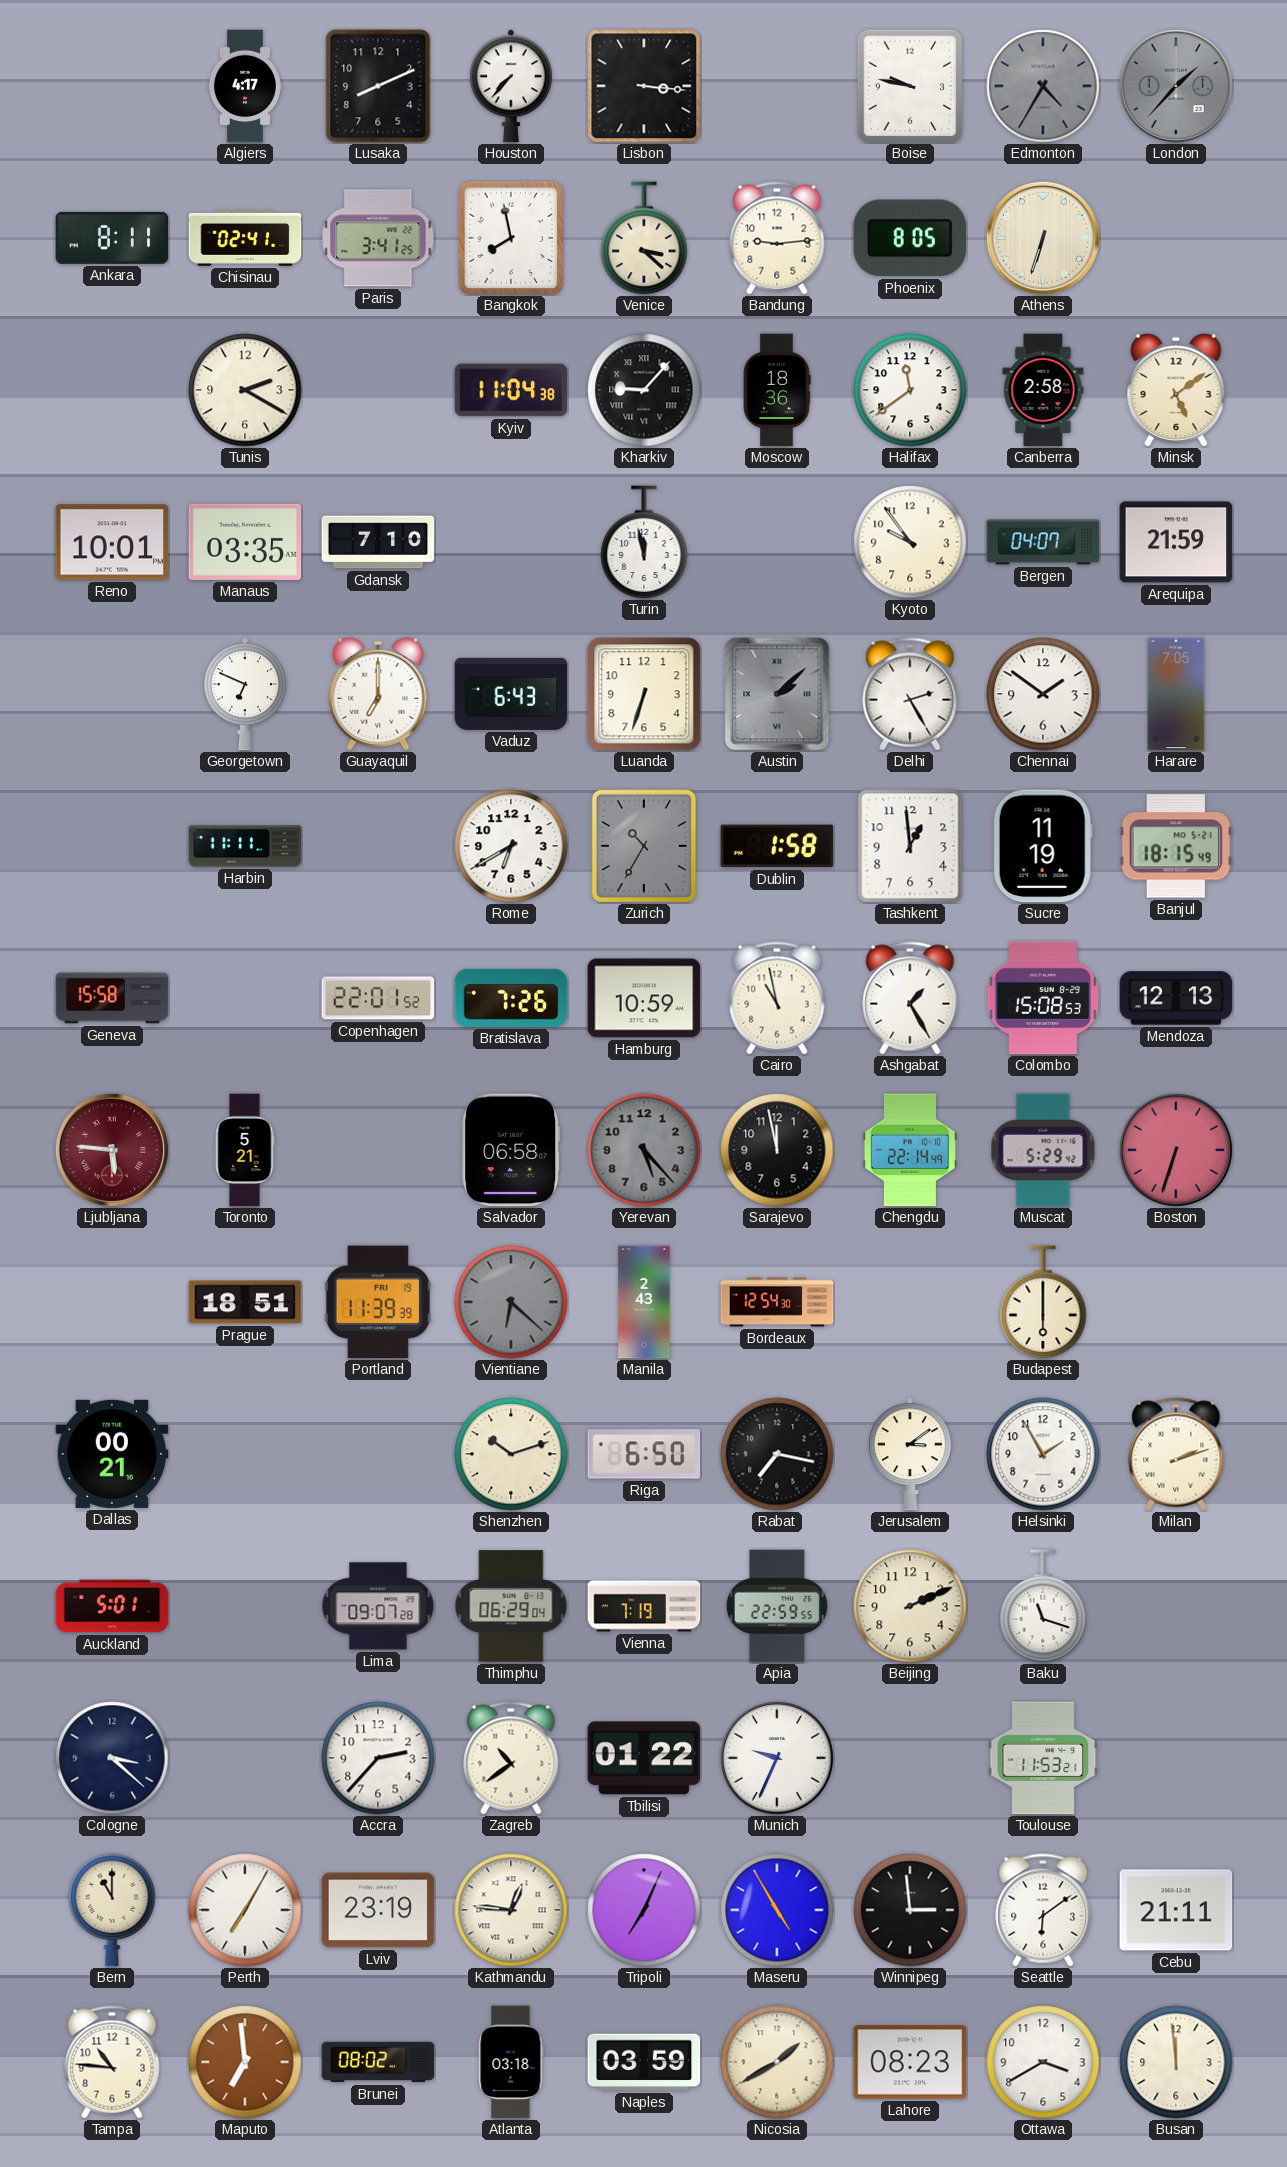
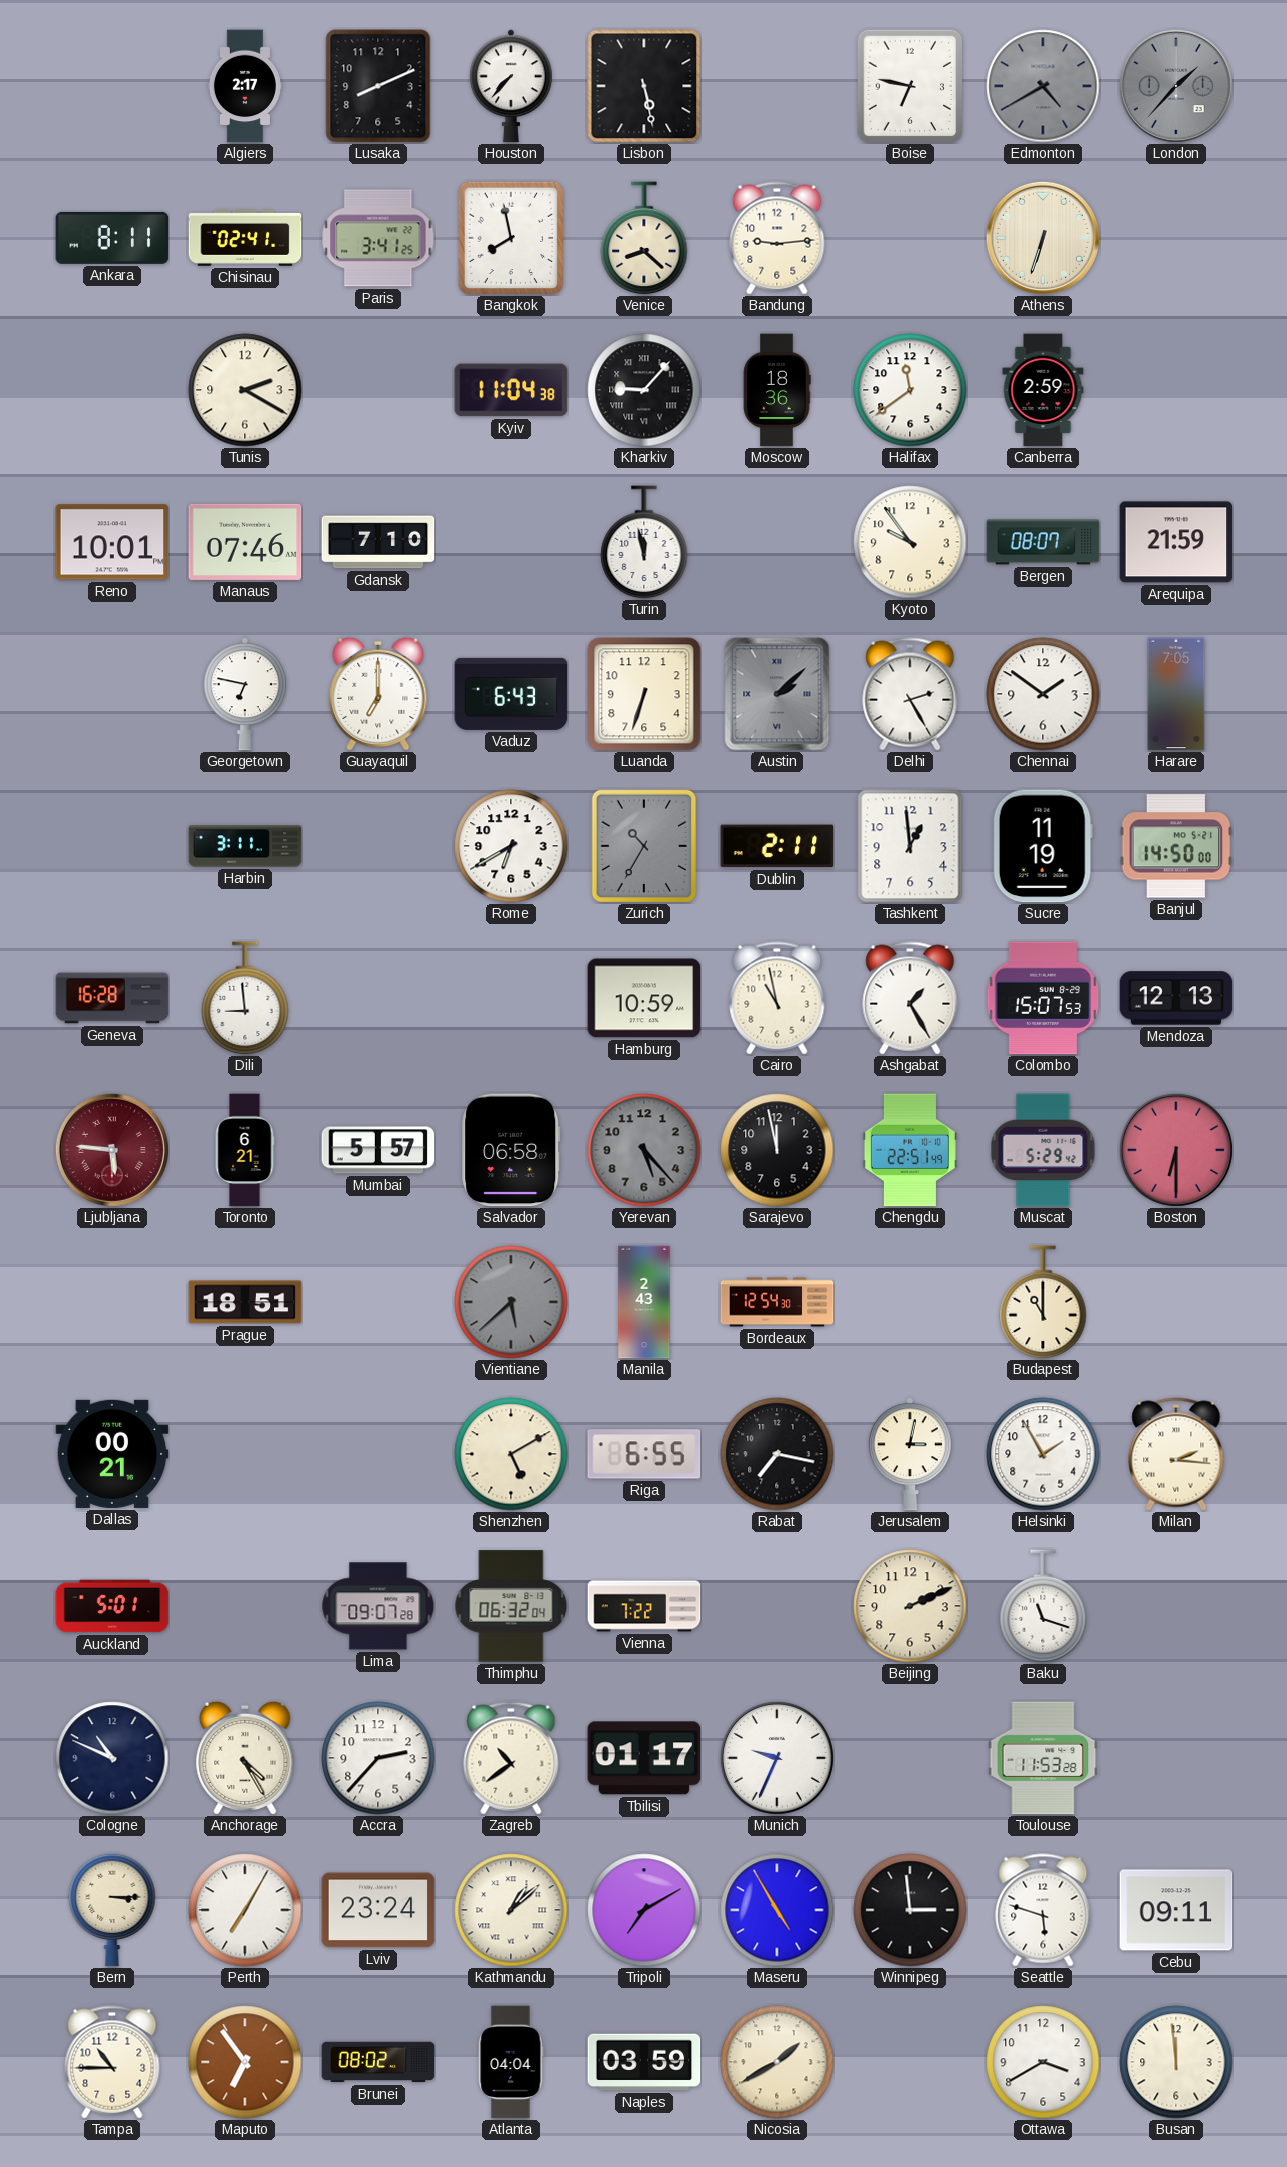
Algiers: 4:17 -> 2:17 (245, 86)
Lisbon: 3:16 -> 5:28 (644, 86)
Boise: 9:47 -> 6:47 (910, 86)
Edmonton: 4:35 -> 4:40 (1043, 86)
Venice: 3:22 -> 8:22 (644, 238)
Phoenix: 8:05 -> none (910, 238)
Canberra: 2:58 -> 2:59 (1043, 390)
Minsk: 5:09 -> none (1176, 389)
Manaus: 03:35 -> 07:46 (245, 542)
Bergen: 04:07 -> 08:07 (1043, 542)
Georgetown: 6:49 -> 6:47 (245, 694)
Harbin: 11:11 -> 3:11 (245, 846)
Dublin: 1:58 -> 2:11 (777, 846)
Banjul: 18:15 -> 14:50 (1176, 846)
Geneva: 15:58 -> 16:28 (112, 998)
Dili: none -> 8:59 (245, 998)
Copenhagen: 22:01 -> none (378, 998)
Bratislava: 7:26 -> none (511, 998)
Colombo: 15:08 -> 15:07 (1043, 998)
Toronto: 5:21 -> 6:21 (245, 1150)
Mumbai: none -> 5:57 (378, 1150)
Chengdu: 22:14 -> 22:51 (910, 1150)
Boston: 6:33 -> 6:30 (1176, 1150)
Portland: 11:39 -> none (378, 1302)
Vientiane: 6:22 -> 5:38 (511, 1302)
Budapest: 6:00 -> 11:00 (1043, 1302)
Shenzhen: 10:12 -> 5:10 (511, 1454)
Riga: 6:50 -> 6:55 (644, 1454)
Jerusalem: 3:09 -> 3:02 (910, 1454)
Milan: 2:12 -> 2:16 (1176, 1454)
Thimphu: 06:29 -> 06:32 (511, 1606)
Vienna: 7:19 -> 7:22 (644, 1606)
Apia: 22:59 -> none (777, 1606)
Cologne: 3:22 -> 10:49 (112, 1758)
Anchorage: none -> 4:25 (245, 1757)
Tbilisi: 01:22 -> 01:17 (644, 1758)
Toulouse: 11:53:21 -> 11:53:28 (1043, 1758)
Bern: 11:00 -> 3:15 (112, 1910)
Lviv: 23:19 -> 23:24 (378, 1910)
Kathmandu: 12:46 -> 1:08 (511, 1910)
Tripoli: 7:04 -> 7:10 (644, 1910)
Seattle: 6:09 -> 5:48 (1043, 1910)
Cebu: 21:11 -> 09:11 (1176, 1910)
Tampa: 10:46 -> 10:45 (112, 2062)
Maputo: 6:59 -> 6:54 (245, 2062)
Atlanta: 03:18 -> 04:04 (511, 2062)
Lahore: 08:23 -> none (910, 2062)
